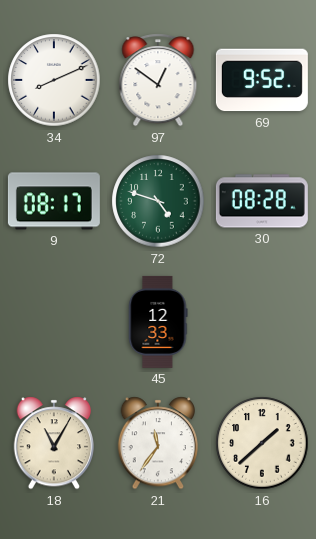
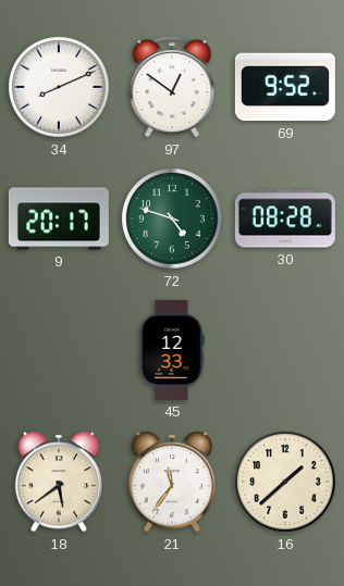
9: 08:17 -> 20:17 (59, 219)
18: 11:05 -> 5:39 (58, 482)
